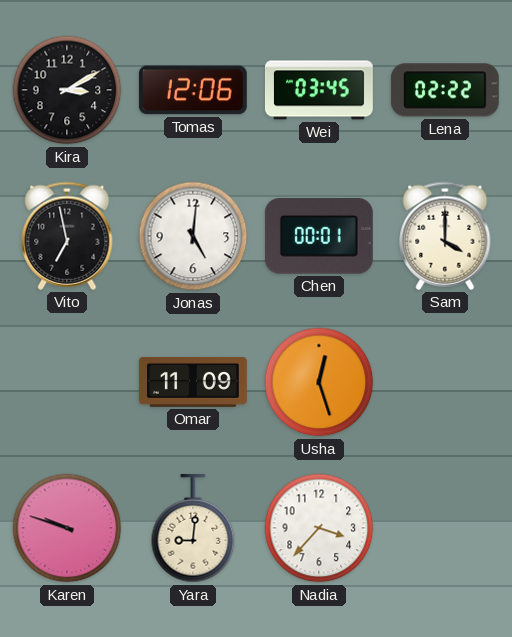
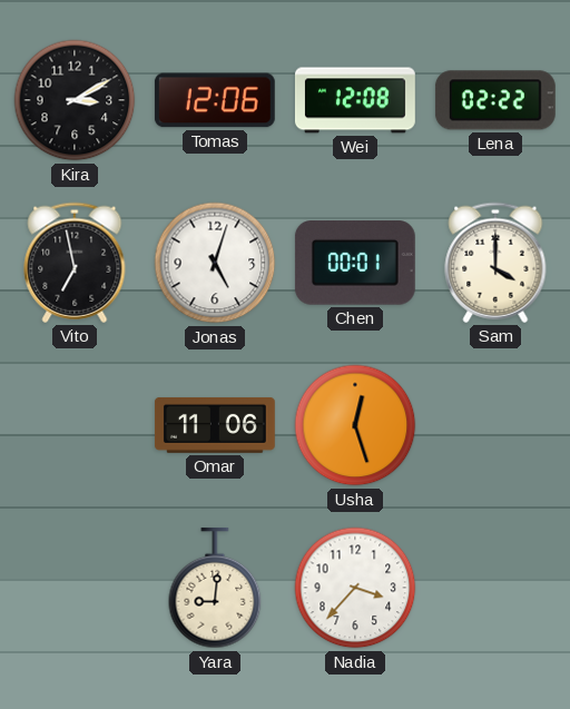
Wei: 03:45 -> 12:08 (355, 100)
Jonas: 5:01 -> 5:03 (215, 263)
Omar: 11:09 -> 11:06 (215, 425)
Karen: 9:48 -> none (67, 528)
